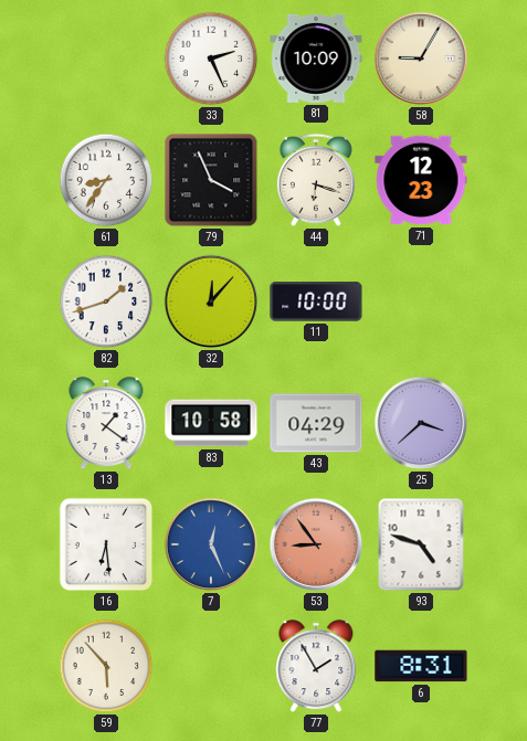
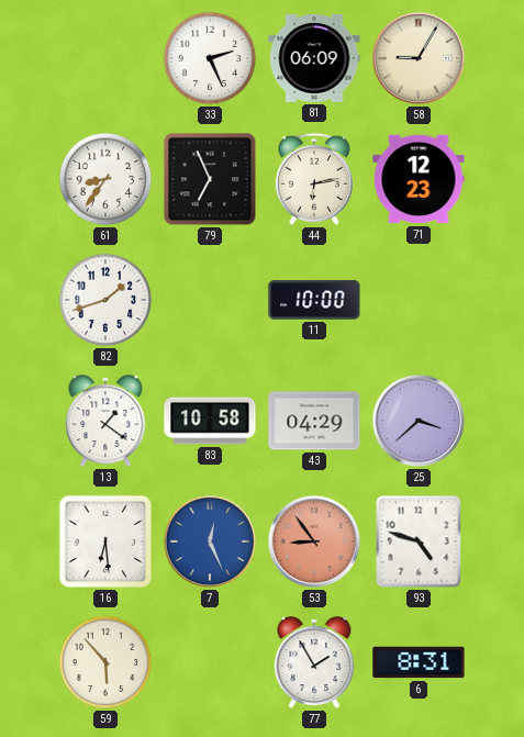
81: 10:09 -> 06:09 (314, 58)
79: 3:56 -> 6:56 (210, 179)
44: 6:18 -> 6:13 (314, 179)
32: 12:07 -> none (211, 301)
